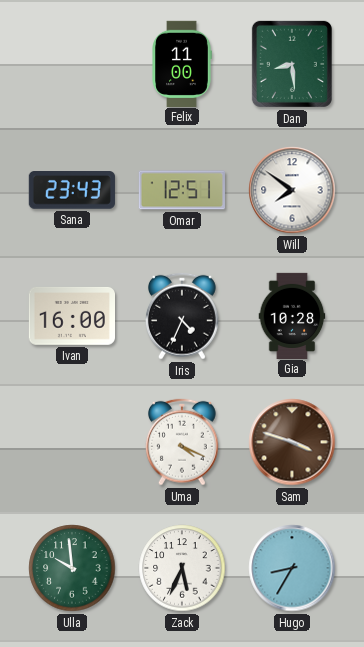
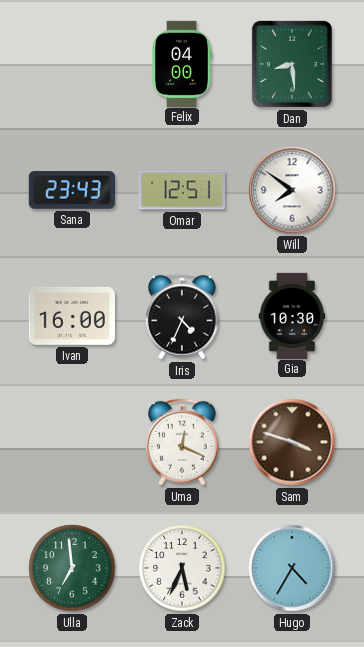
Felix: 11:00 -> 04:00 (182, 63)
Gia: 10:28 -> 10:30 (292, 315)
Uma: 4:19 -> 12:19 (182, 442)
Ulla: 9:59 -> 6:59 (72, 568)
Hugo: 8:35 -> 4:35 (292, 568)
